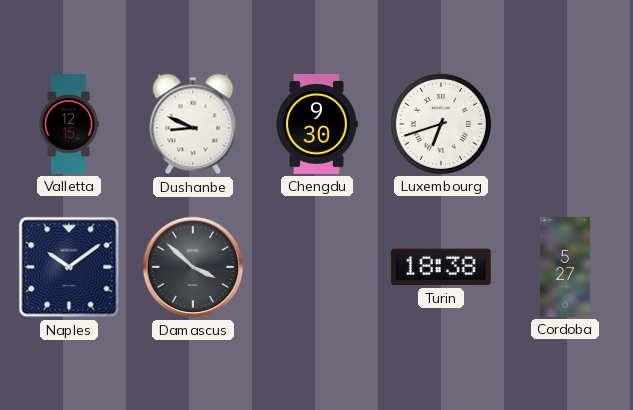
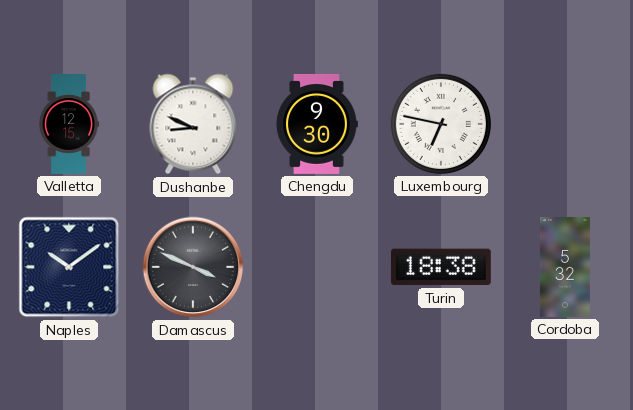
Luxembourg: 6:42 -> 6:47 (441, 124)
Damascus: 3:52 -> 3:49 (193, 267)
Cordoba: 5:27 -> 5:32 (565, 268)
